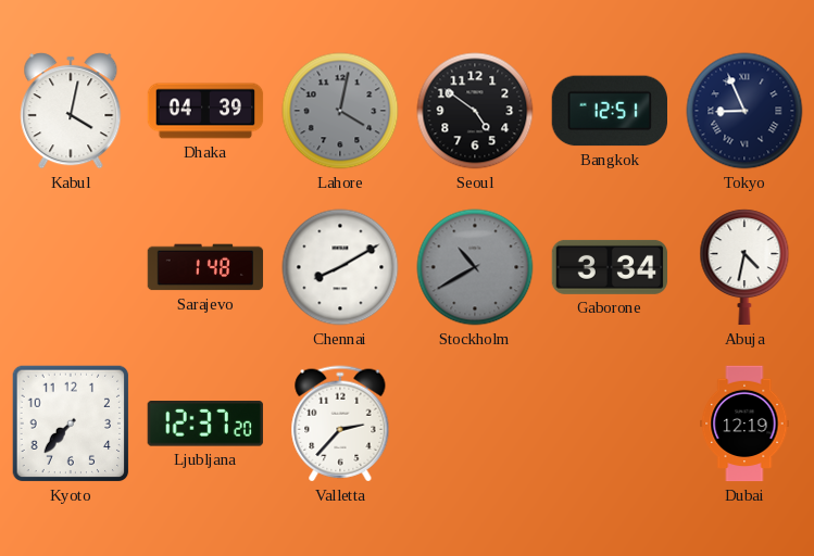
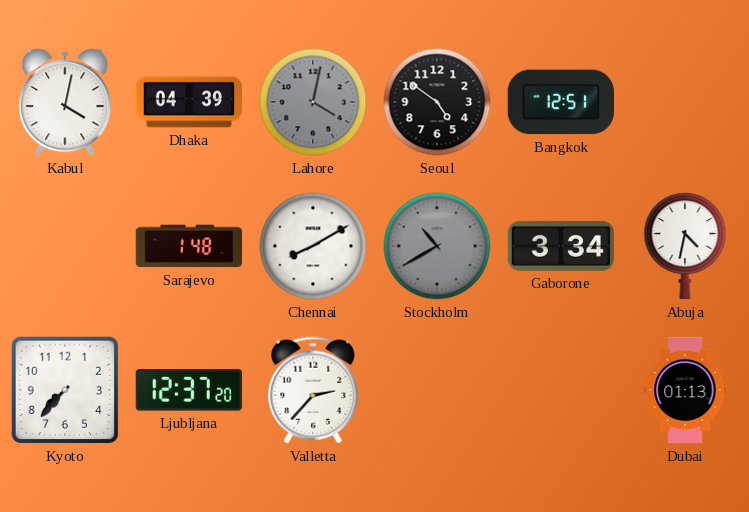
Tokyo: 8:56 -> none (744, 111)
Dubai: 12:19 -> 01:13 (685, 390)
